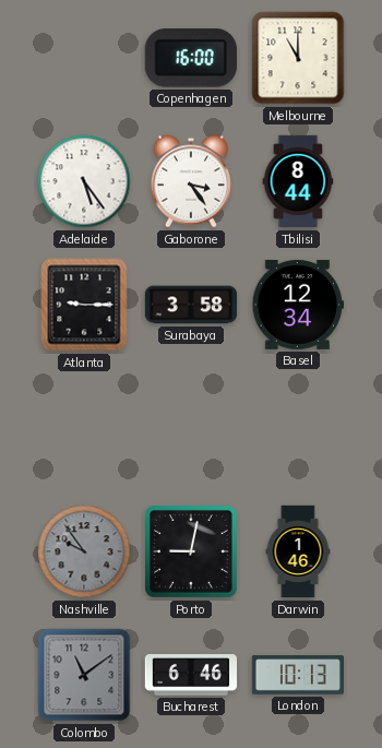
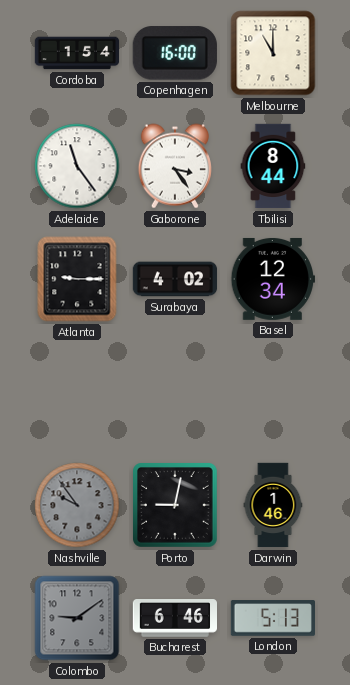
Cordoba: none -> 1:54 (77, 53)
Adelaide: 5:24 -> 11:24 (77, 166)
Surabaya: 3:58 -> 4:02 (175, 279)
Colombo: 11:09 -> 9:09 (77, 618)
London: 10:13 -> 5:13 (272, 618)
